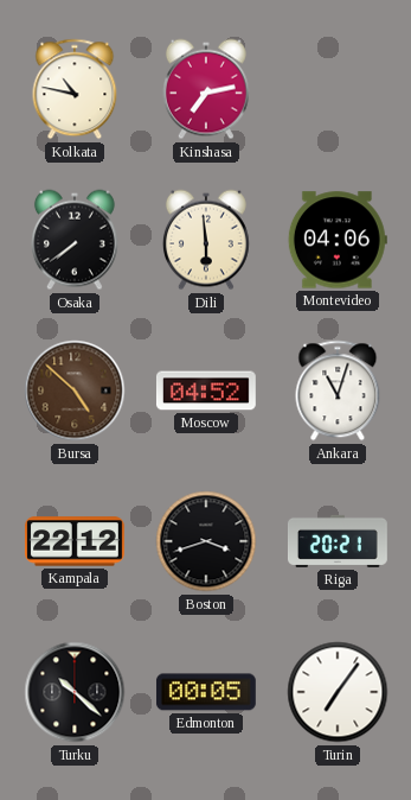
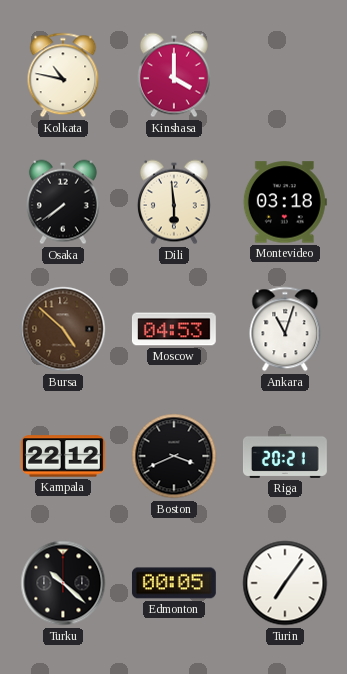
Kinshasa: 7:13 -> 4:00 (174, 75)
Montevideo: 04:06 -> 03:18 (285, 202)
Moscow: 04:52 -> 04:53 (174, 329)
Boston: 3:42 -> 3:41 (174, 456)
